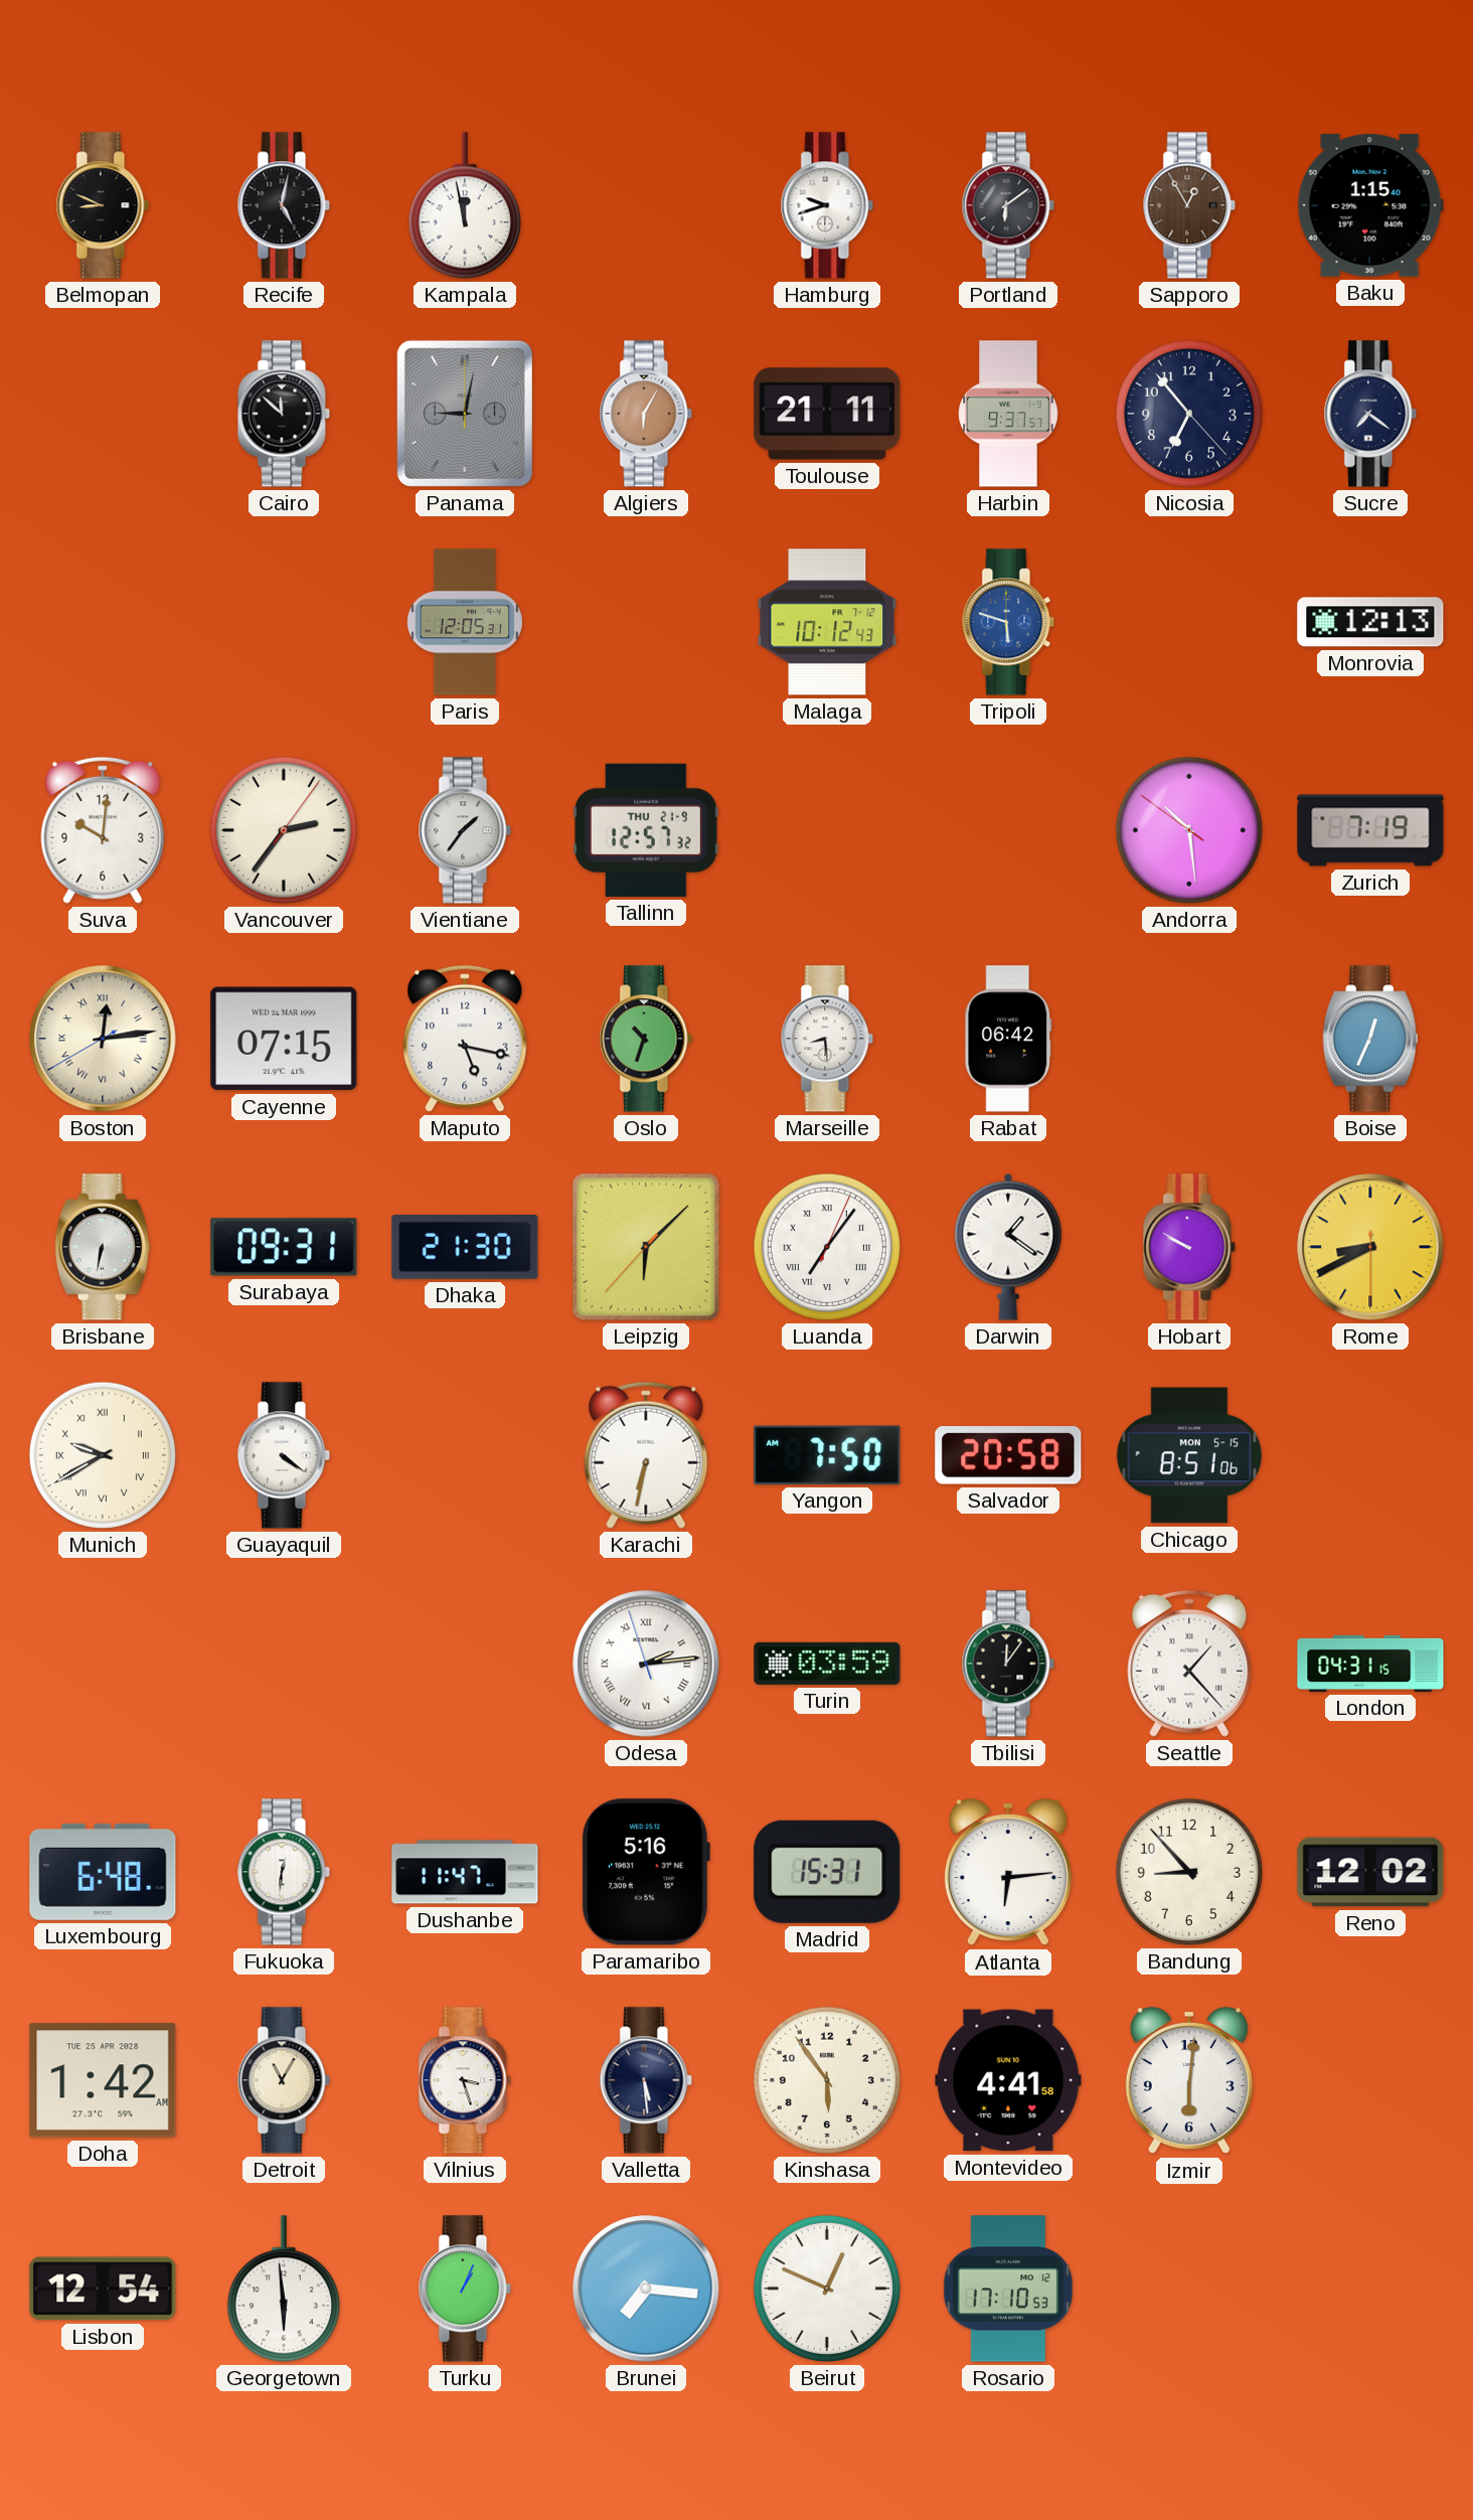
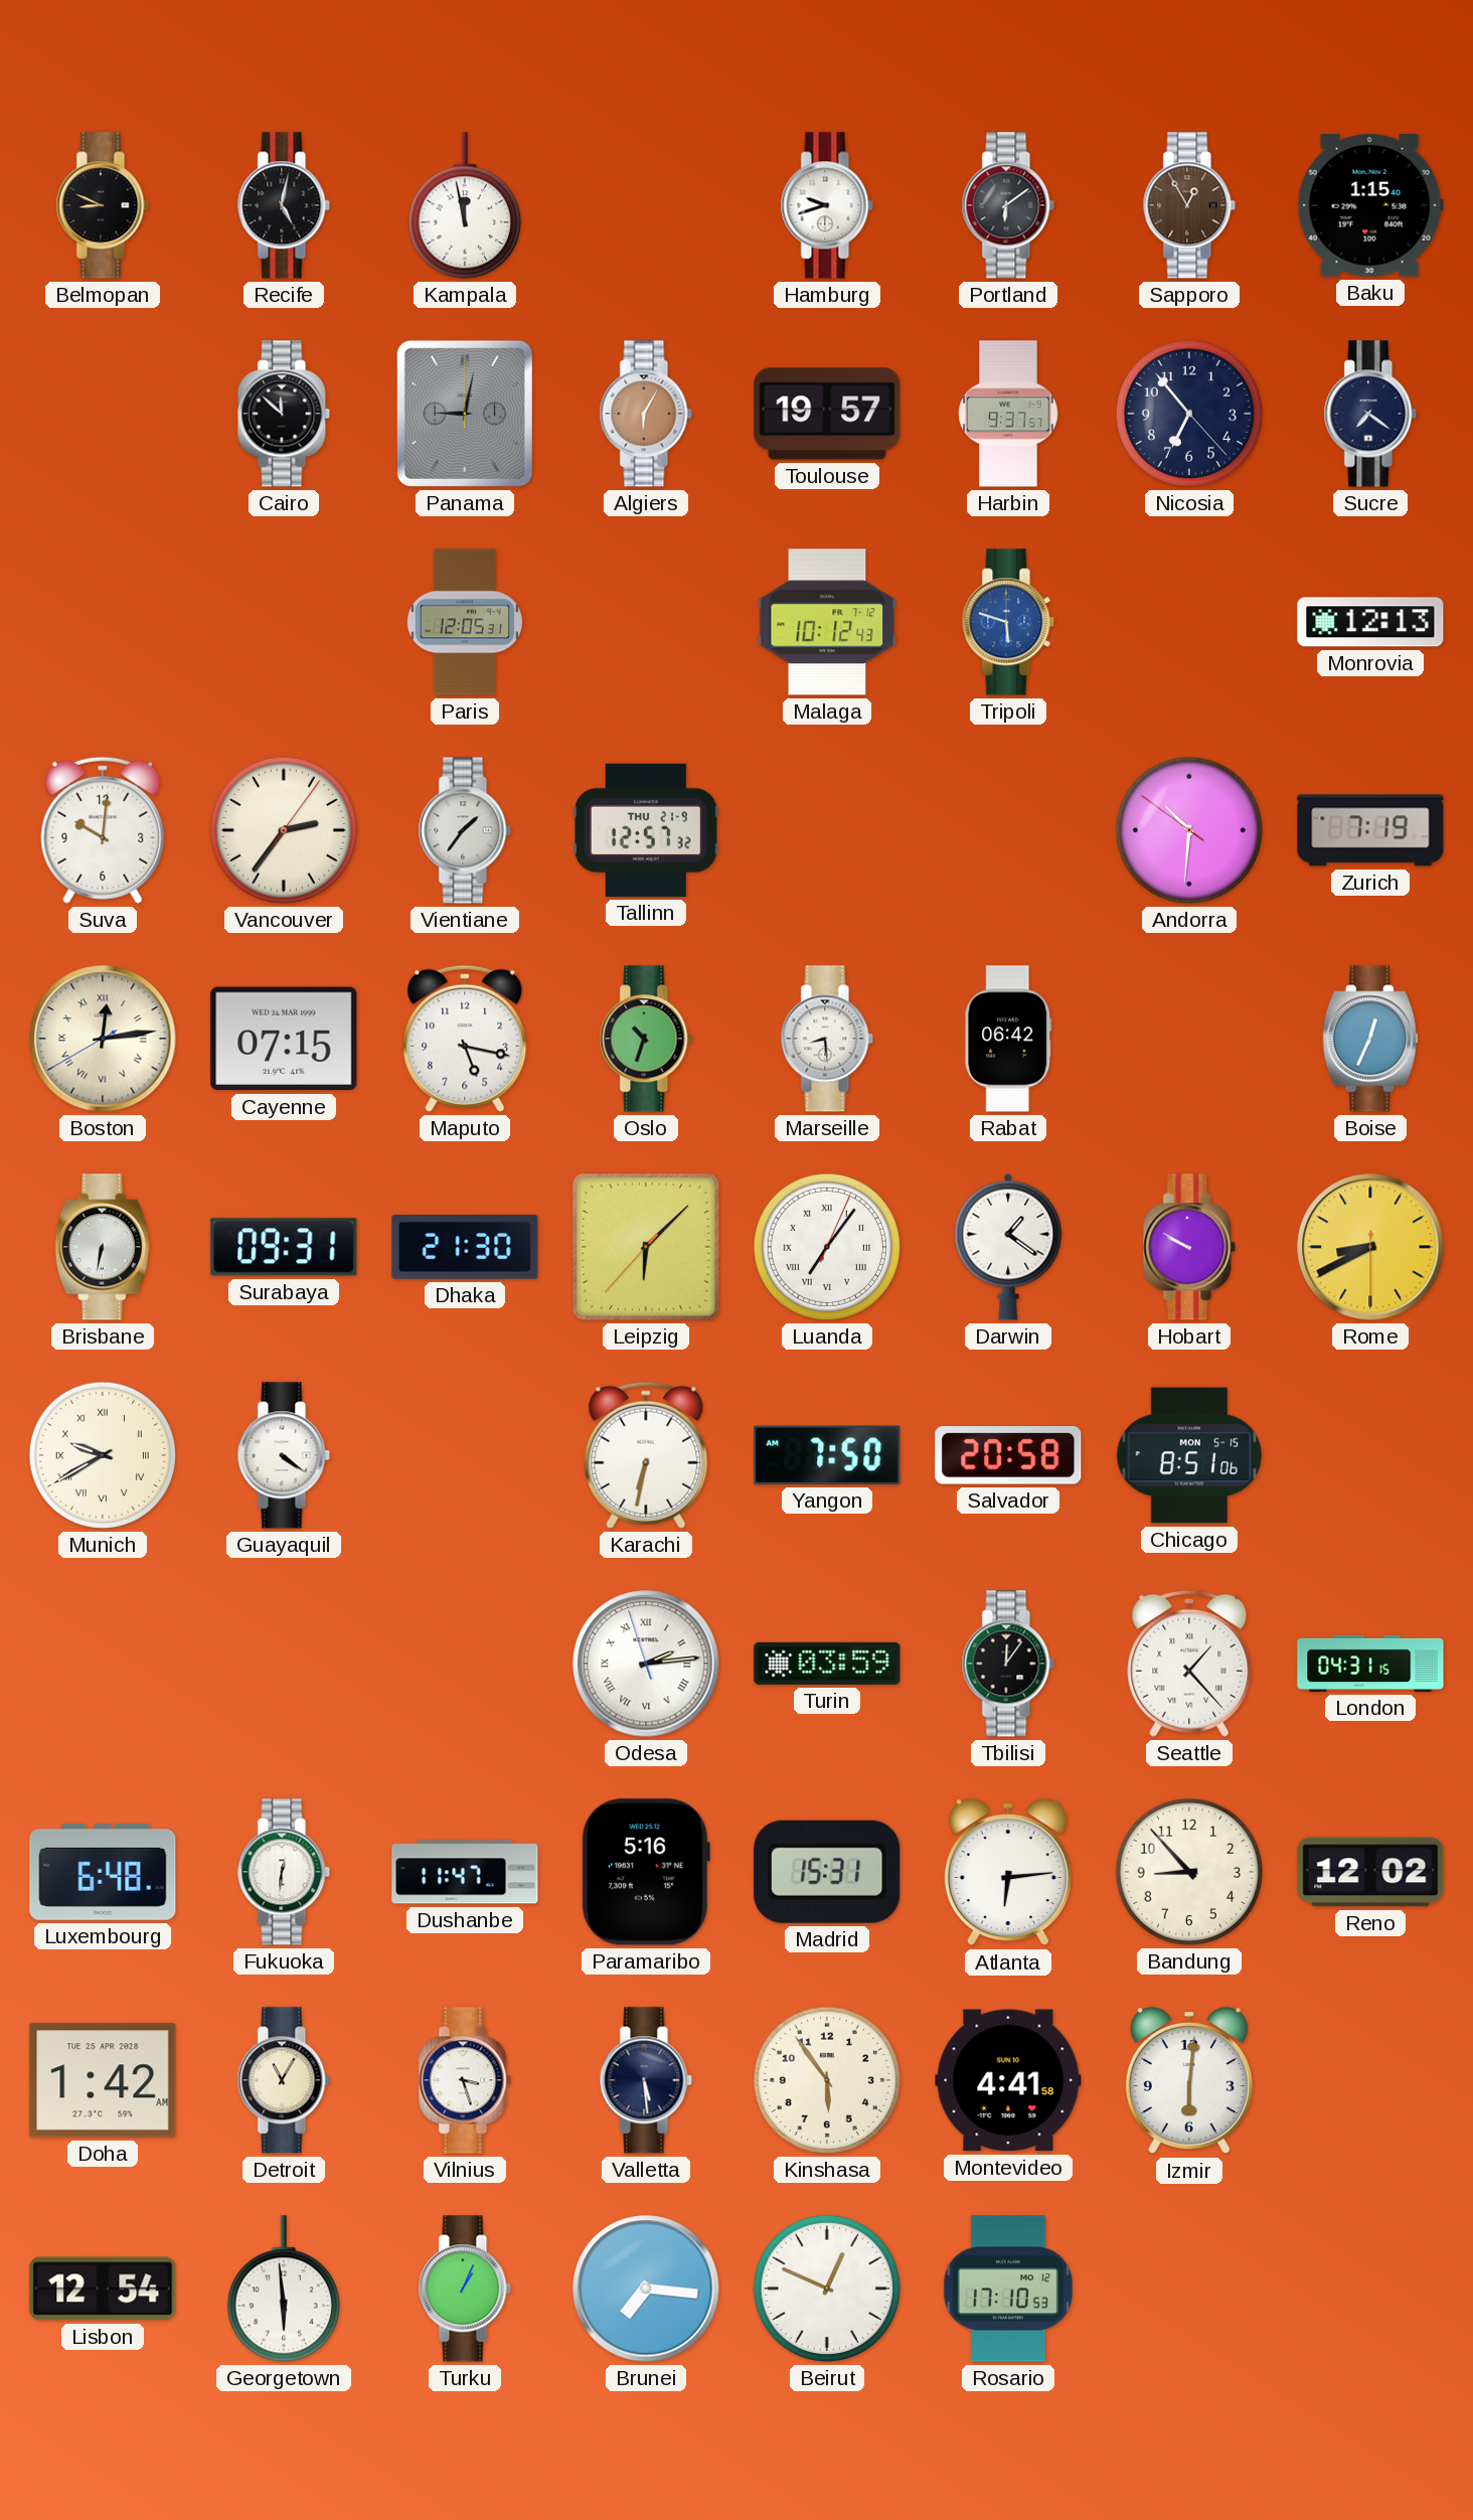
Toulouse: 21:11 -> 19:57 (827, 414)
Andorra: 10:28 -> 10:30 (1189, 830)
